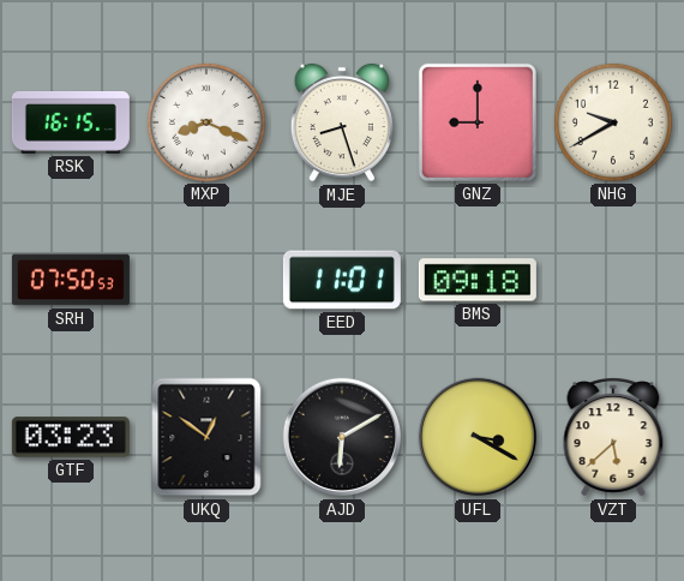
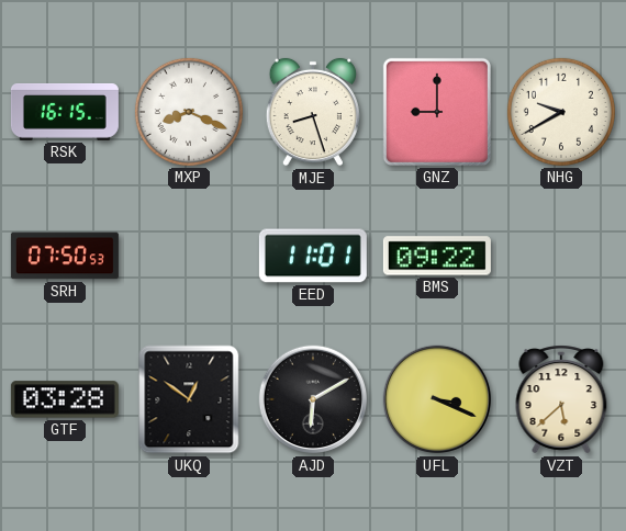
BMS: 09:18 -> 09:22 (437, 256)
GTF: 03:23 -> 03:28 (65, 399)
UFL: 3:20 -> 3:19 (437, 399)
